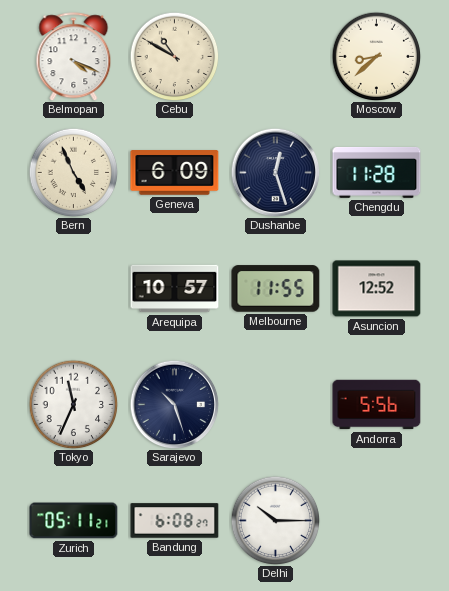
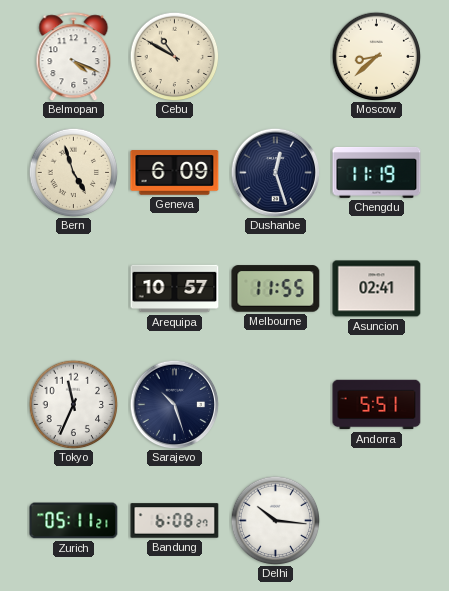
Bern: 4:56 -> 4:57 (73, 172)
Chengdu: 11:28 -> 11:19 (377, 173)
Asuncion: 12:52 -> 02:41 (377, 289)
Andorra: 5:56 -> 5:51 (377, 405)
Delhi: 10:15 -> 10:16 (275, 520)
